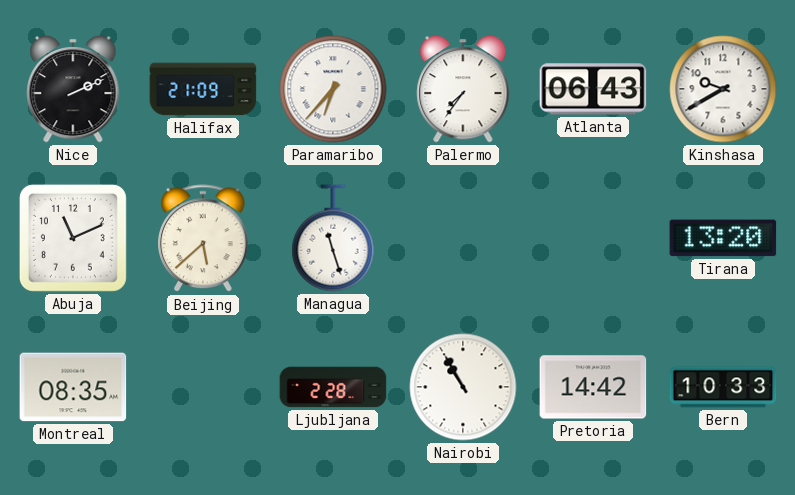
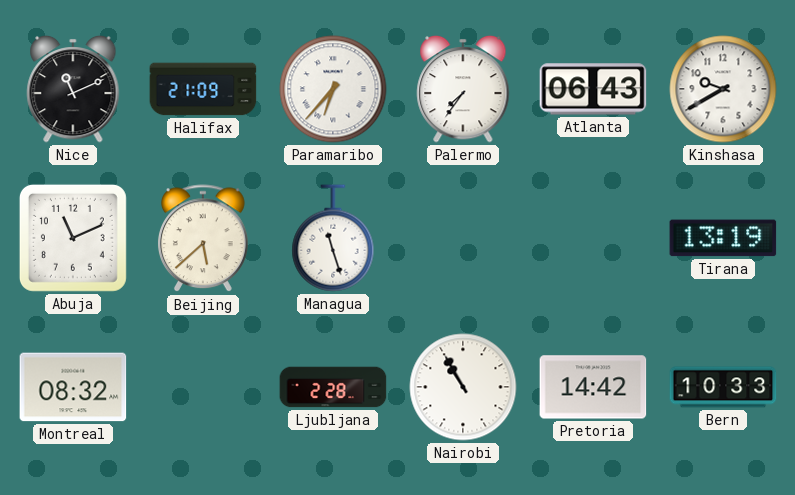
Nice: 2:11 -> 11:11 (73, 89)
Tirana: 13:20 -> 13:19 (723, 238)
Montreal: 08:35 -> 08:32 (73, 387)
